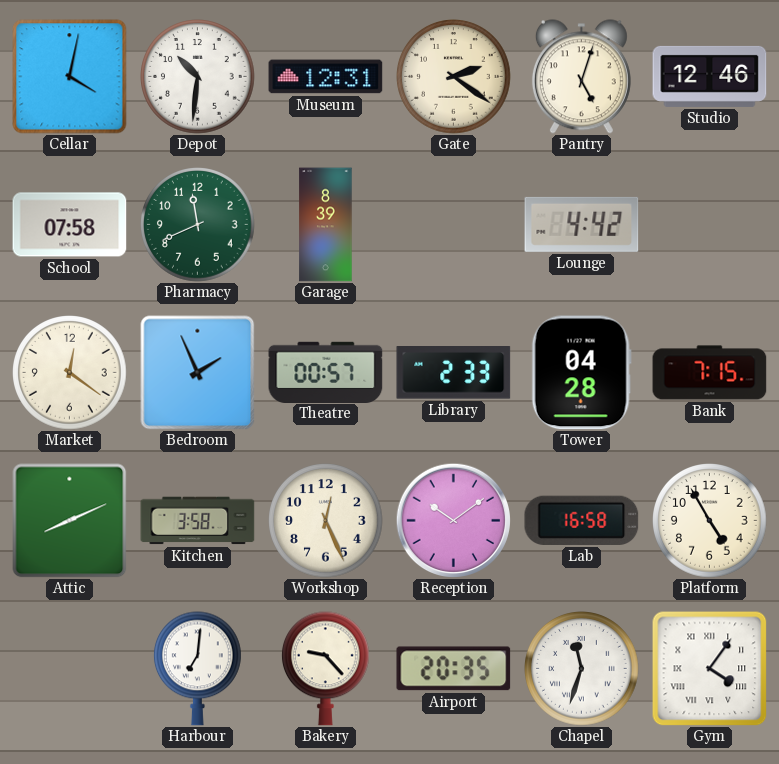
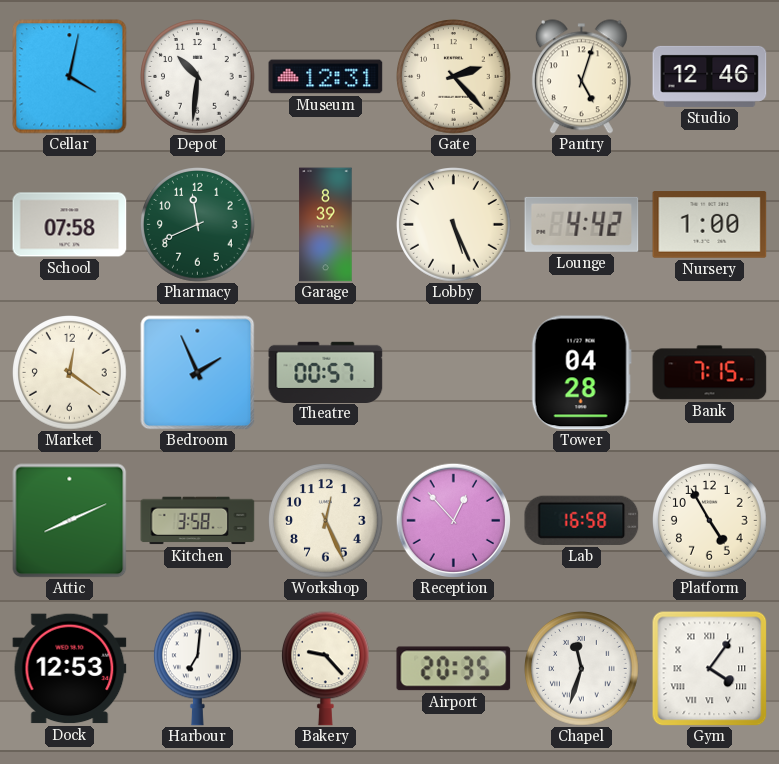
Gate: 2:21 -> 2:23 (454, 77)
Lobby: none -> 5:26 (454, 225)
Nursery: none -> 1:00 (710, 225)
Library: 2:33 -> none (454, 373)
Reception: 10:09 -> 12:53 (453, 520)
Dock: none -> 12:53 (70, 669)
